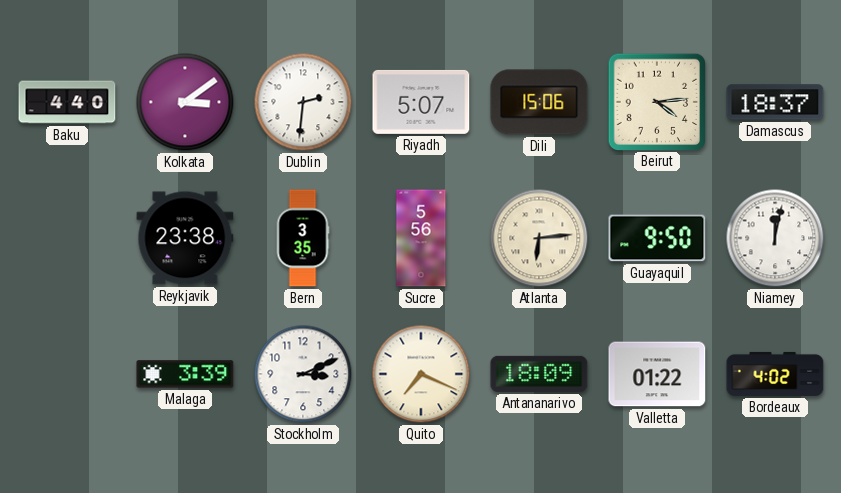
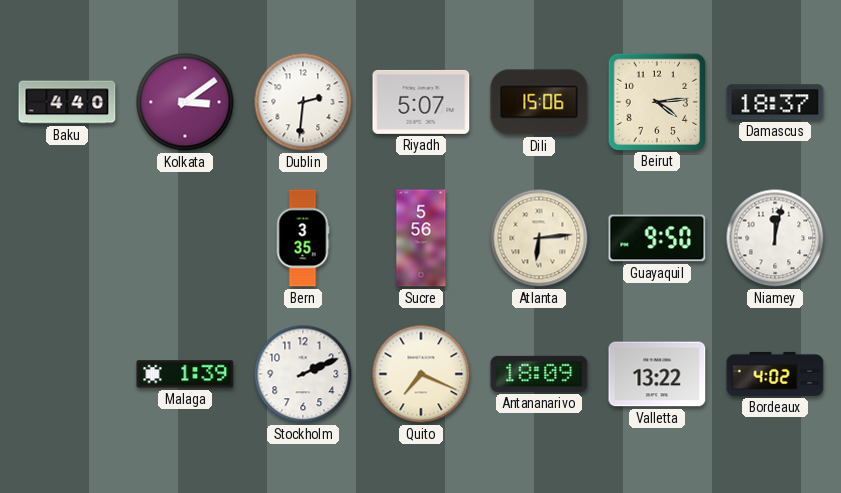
Reykjavik: 23:38 -> none (185, 238)
Malaga: 3:39 -> 1:39 (185, 374)
Stockholm: 3:11 -> 2:11 (303, 374)
Valletta: 01:22 -> 13:22 (657, 374)
